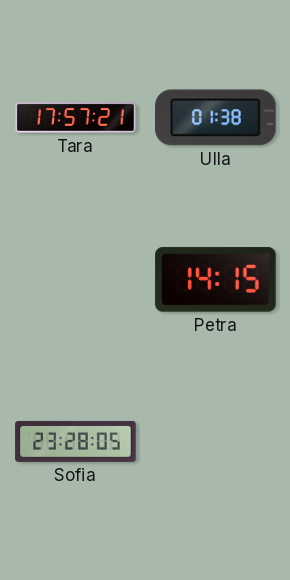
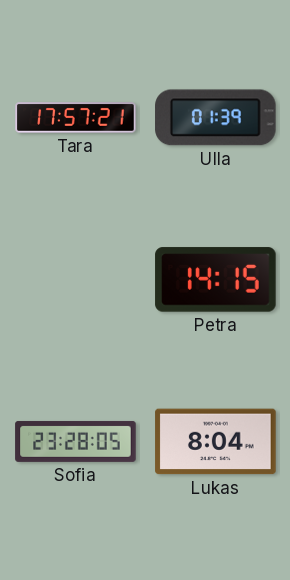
Ulla: 01:38 -> 01:39 (216, 118)
Lukas: none -> 8:04 (216, 442)
